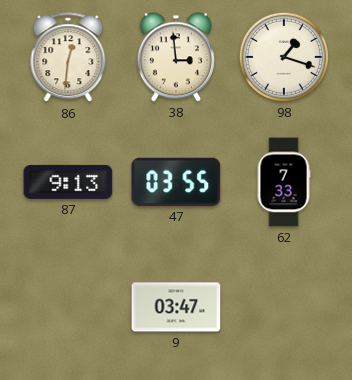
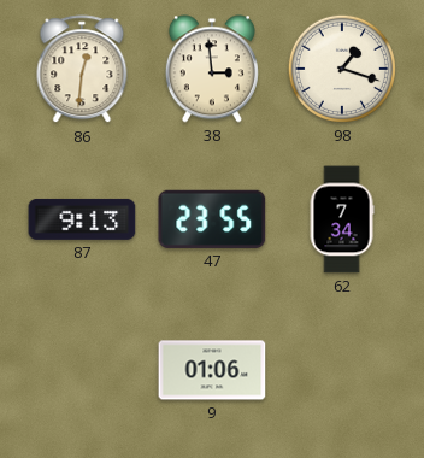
47: 03:55 -> 23:55 (212, 219)
62: 7:33 -> 7:34 (342, 219)
9: 03:47 -> 01:06 (212, 370)
